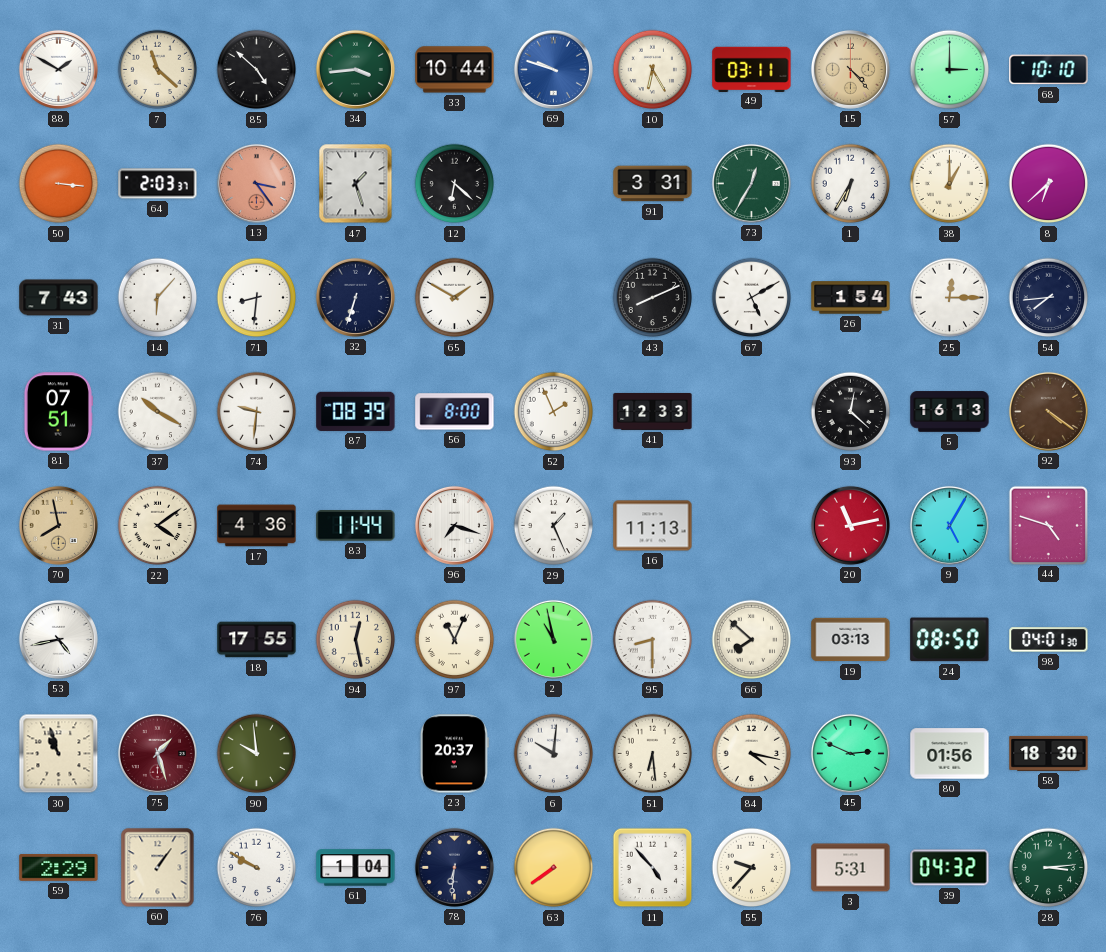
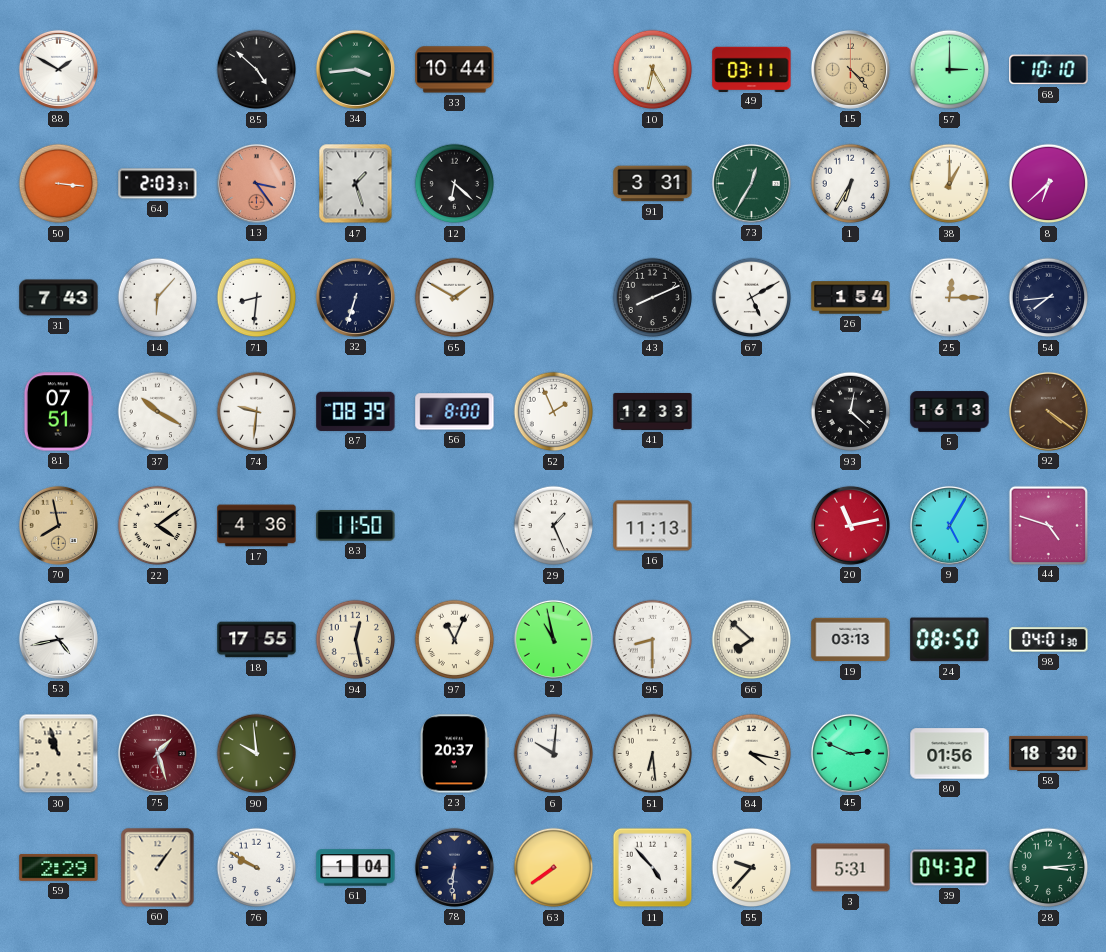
7: 11:22 -> none (158, 70)
69: 9:48 -> none (553, 69)
83: 11:44 -> 11:50 (356, 526)
96: 7:18 -> none (454, 525)
